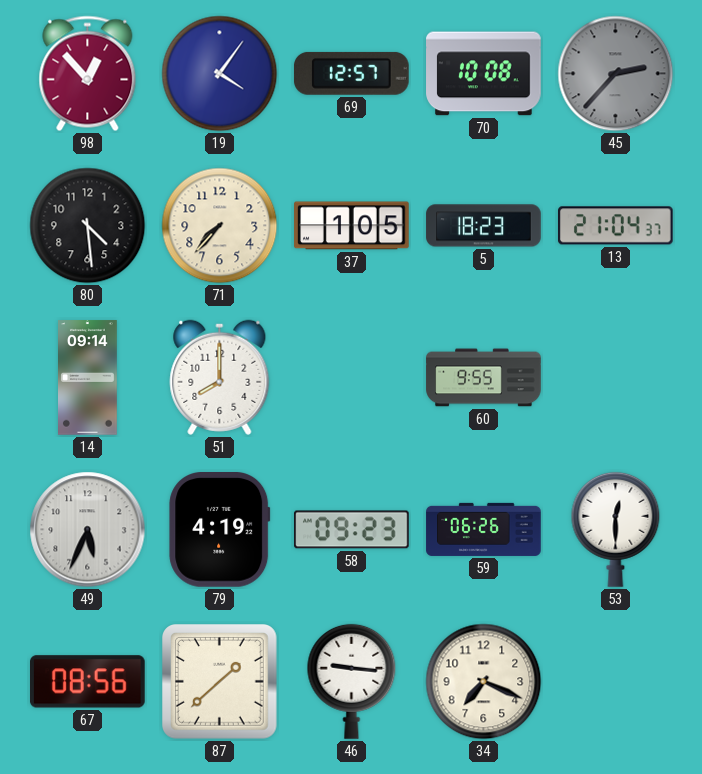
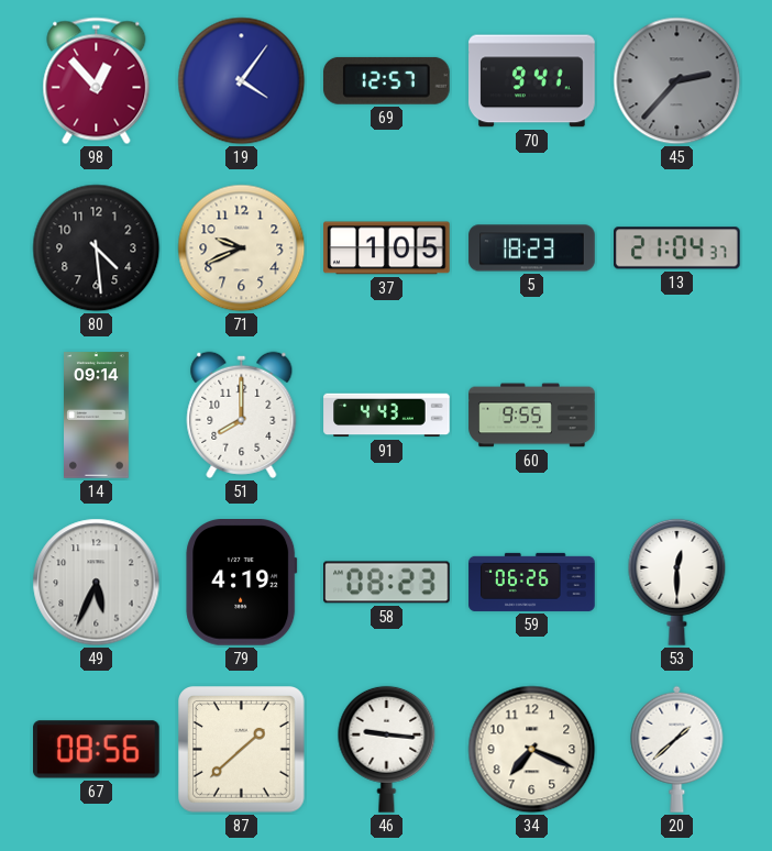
70: 10:08 -> 9:41 (532, 81)
71: 7:37 -> 9:41 (242, 248)
91: none -> 4:43 (387, 416)
58: 09:23 -> 08:23 (387, 583)
20: none -> 1:38 (677, 749)
